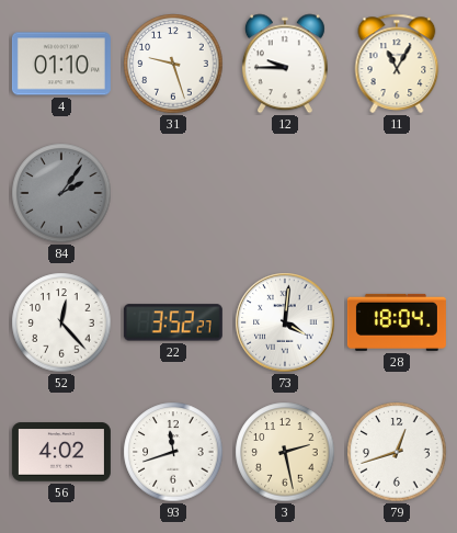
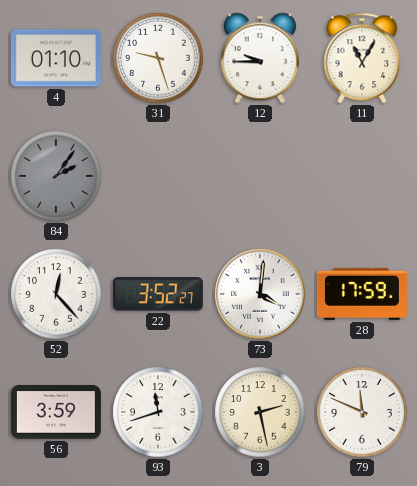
28: 18:04 -> 17:59 (362, 294)
56: 4:02 -> 3:59 (56, 412)
79: 12:42 -> 11:49 (362, 412)
